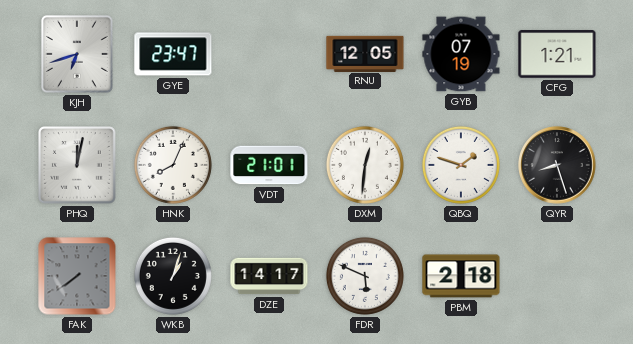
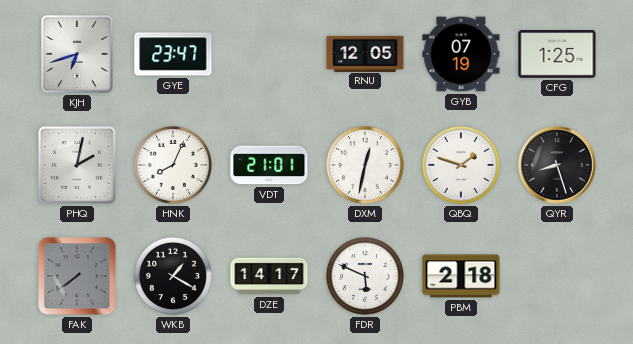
CFG: 1:21 -> 1:25 (557, 54)
PHQ: 12:02 -> 2:02 (77, 165)
DXM: 12:31 -> 12:32 (365, 165)
WKB: 1:03 -> 1:20 (173, 276)
